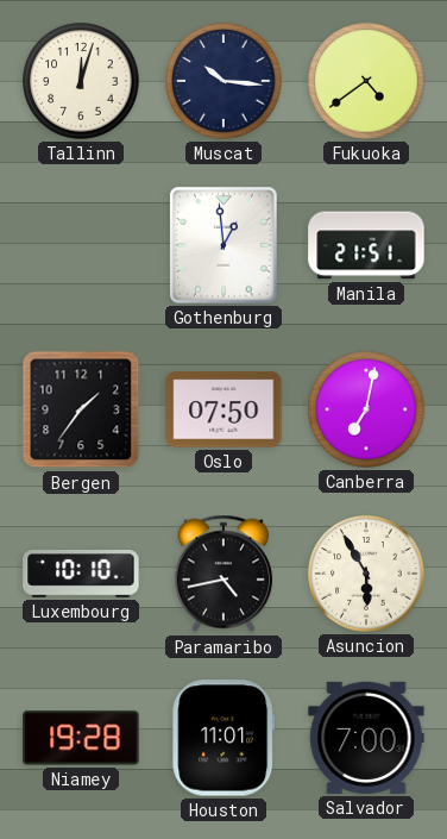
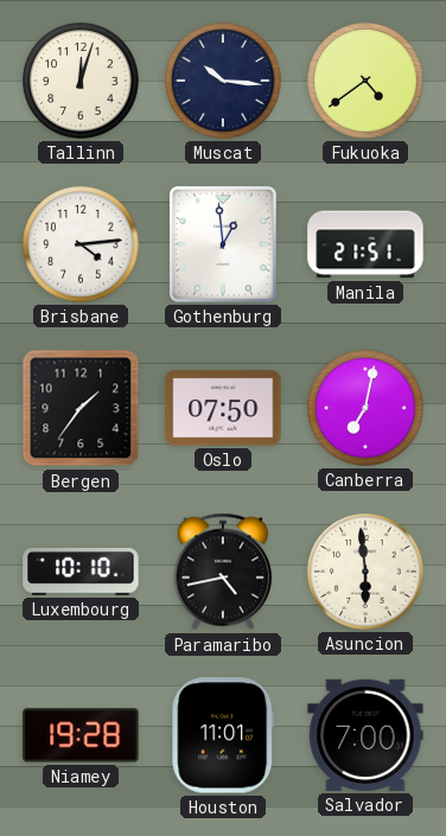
Brisbane: none -> 4:14 (81, 244)
Asuncion: 5:55 -> 5:59 (365, 572)
